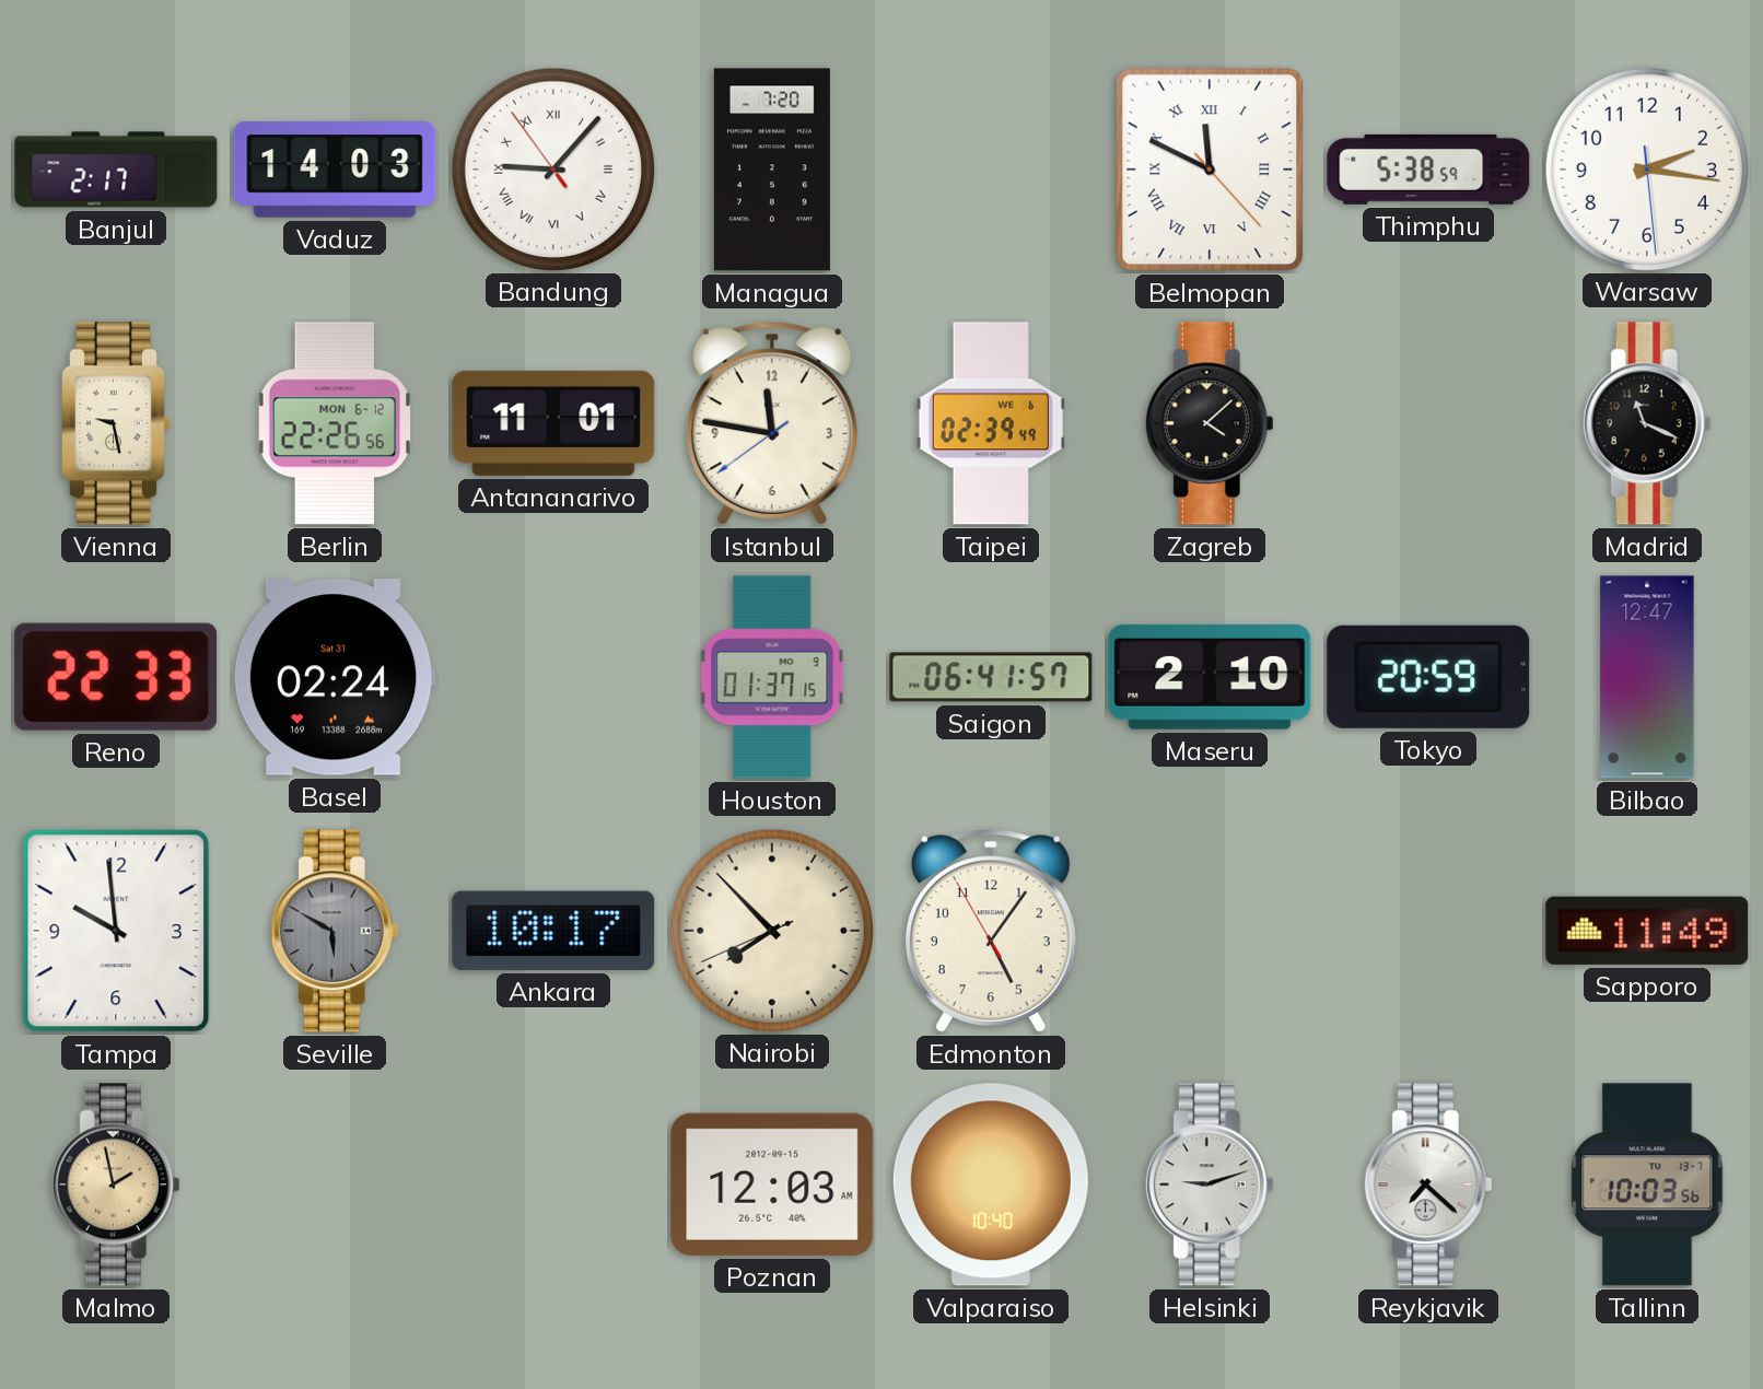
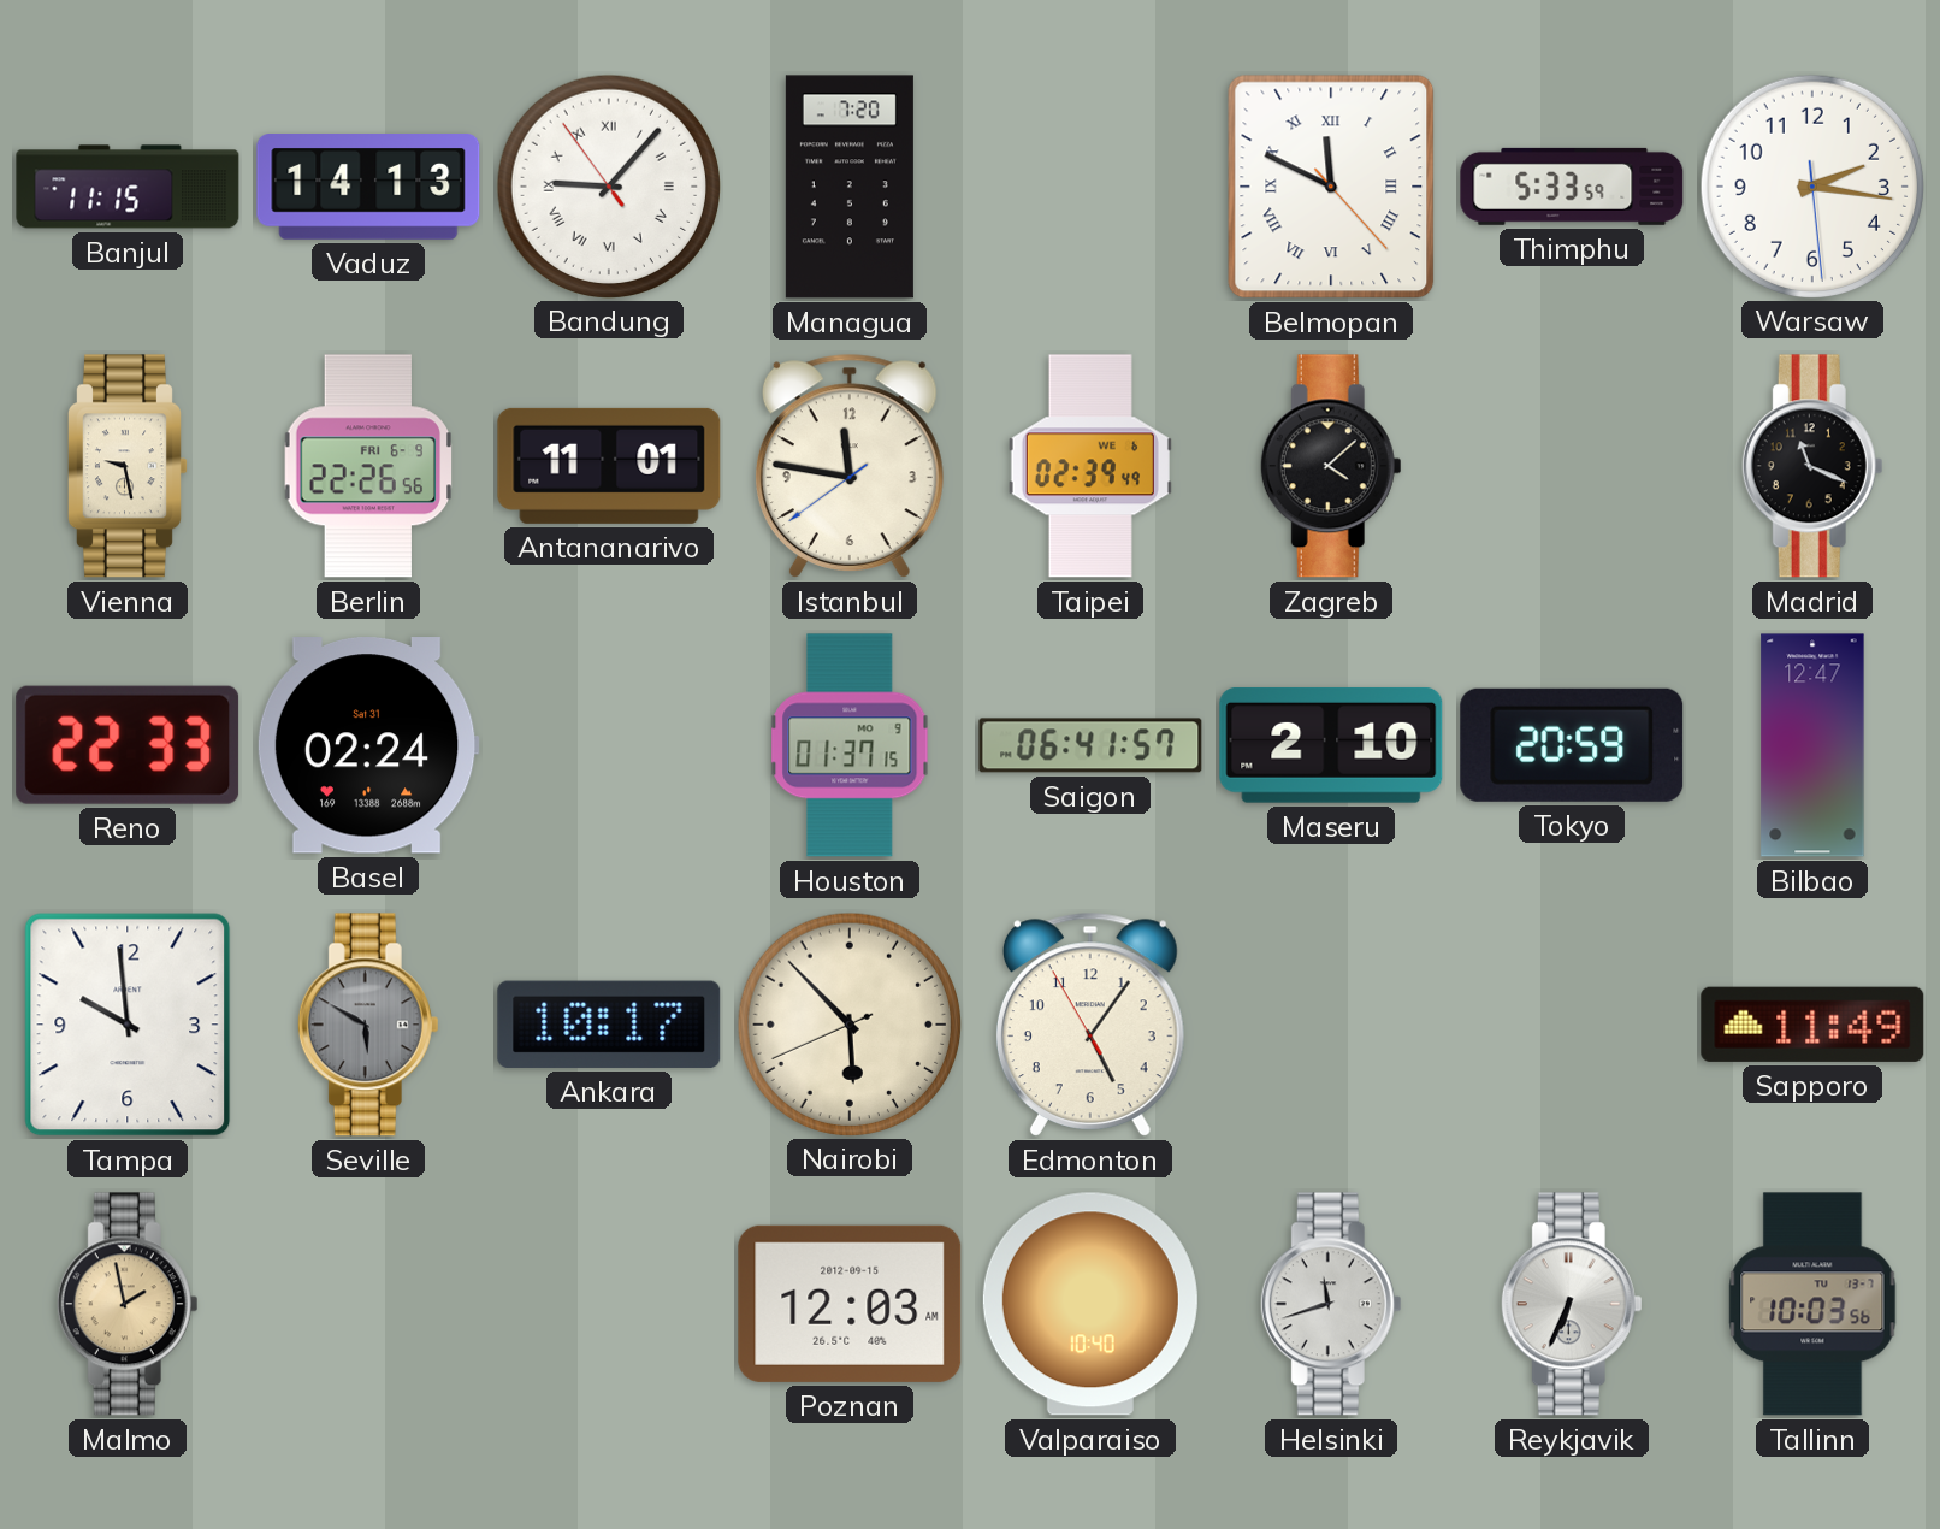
Banjul: 2:17 -> 11:15 (128, 187)
Vaduz: 14:03 -> 14:13 (368, 187)
Thimphu: 5:38 -> 5:33 (1572, 187)
Berlin date: MON 6-12 -> FRI 6-9 (368, 466)
Nairobi: 7:52 -> 5:52 (848, 1023)
Helsinki: 9:12 -> 11:42 (1331, 1304)
Reykjavik: 7:22 -> 6:34 (1572, 1304)
